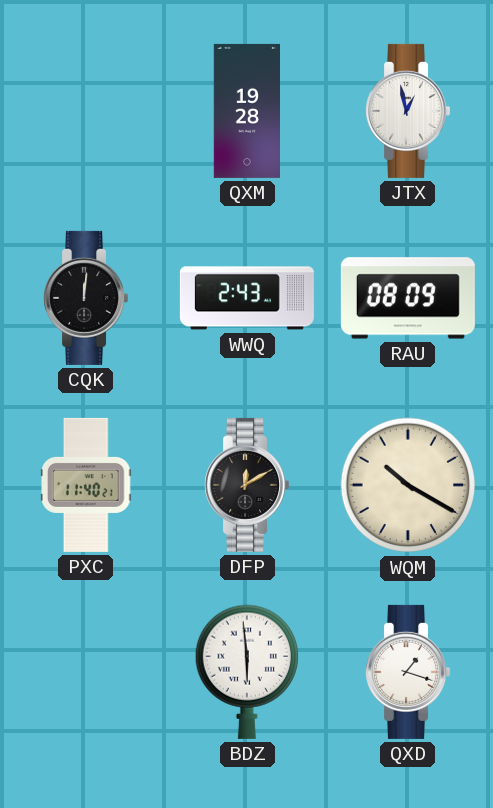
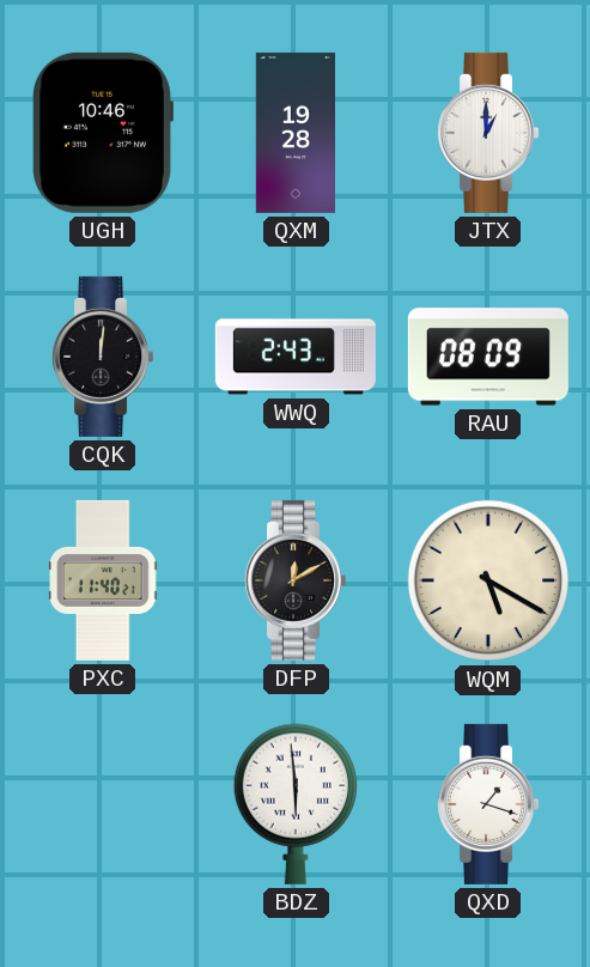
UGH: none -> 10:46 (102, 133)
JTX: 12:58 -> 1:00 (488, 133)
WQM: 10:20 -> 5:20 (488, 580)
